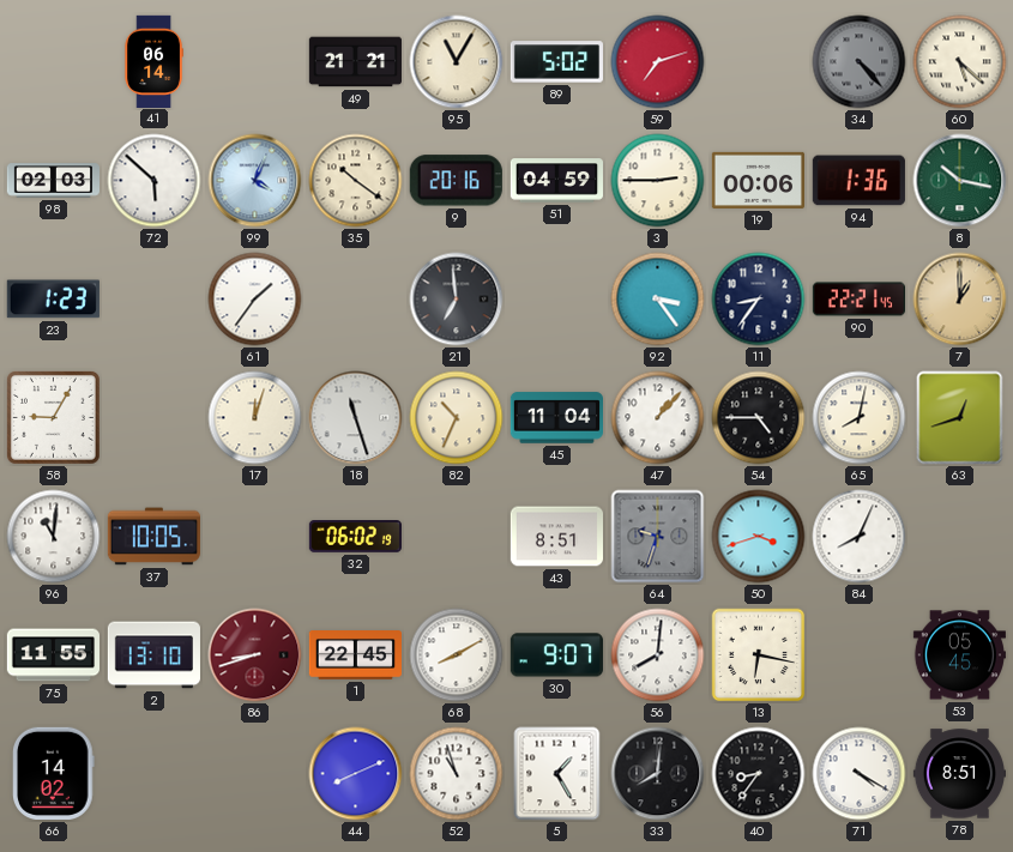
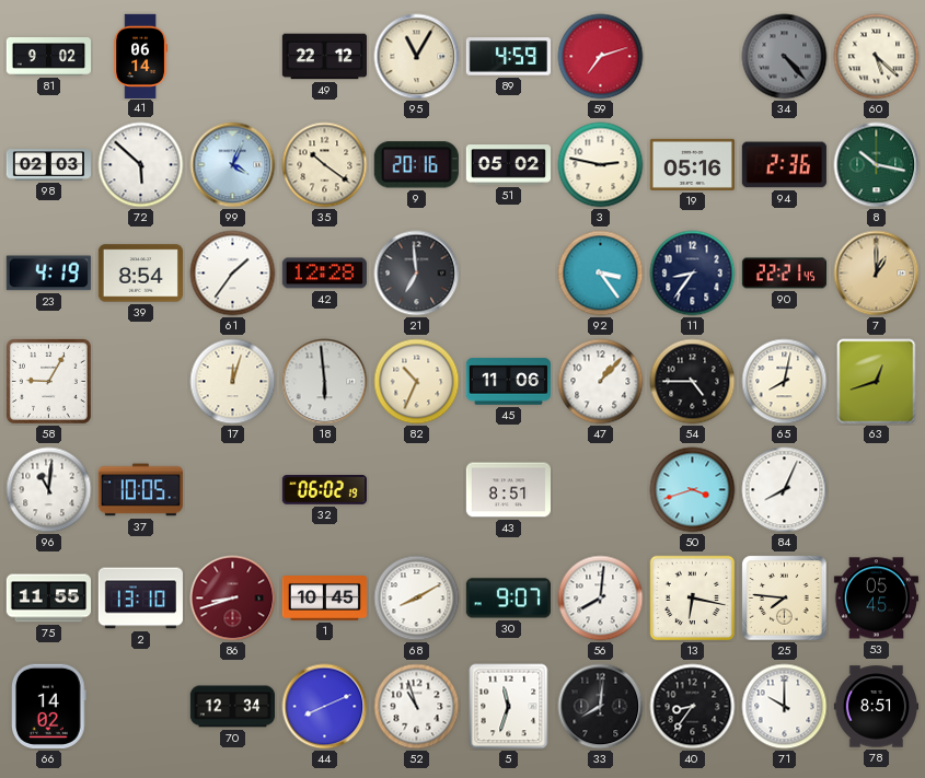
81: none -> 9:02 (48, 57)
49: 21:21 -> 22:12 (324, 57)
89: 5:02 -> 4:59 (508, 57)
51: 04:59 -> 05:02 (508, 165)
3: 2:45 -> 2:47 (601, 165)
19: 00:06 -> 05:16 (692, 164)
94: 1:36 -> 2:36 (784, 165)
23: 1:23 -> 4:19 (48, 274)
39: none -> 8:54 (140, 274)
42: none -> 12:28 (324, 274)
18: 11:27 -> 5:59 (325, 382)
45: 11:04 -> 11:06 (508, 382)
64: 9:33 -> none (658, 537)
1: 22:45 -> 10:45 (324, 599)
25: none -> 7:46 (785, 599)
70: none -> 12:34 (232, 707)
5: 1:25 -> 11:33 (509, 707)
71: 4:20 -> 10:00 (785, 707)
